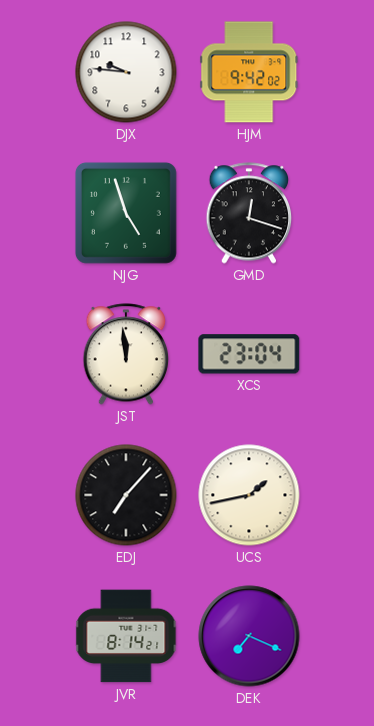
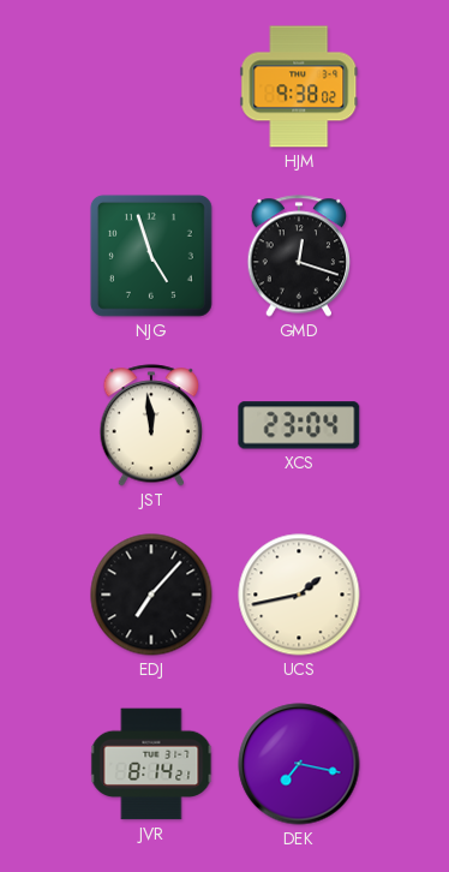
DJX: 9:46 -> none (126, 72)
HJM: 9:42 -> 9:38 (299, 86)
DEK: 7:19 -> 7:17 (299, 764)
